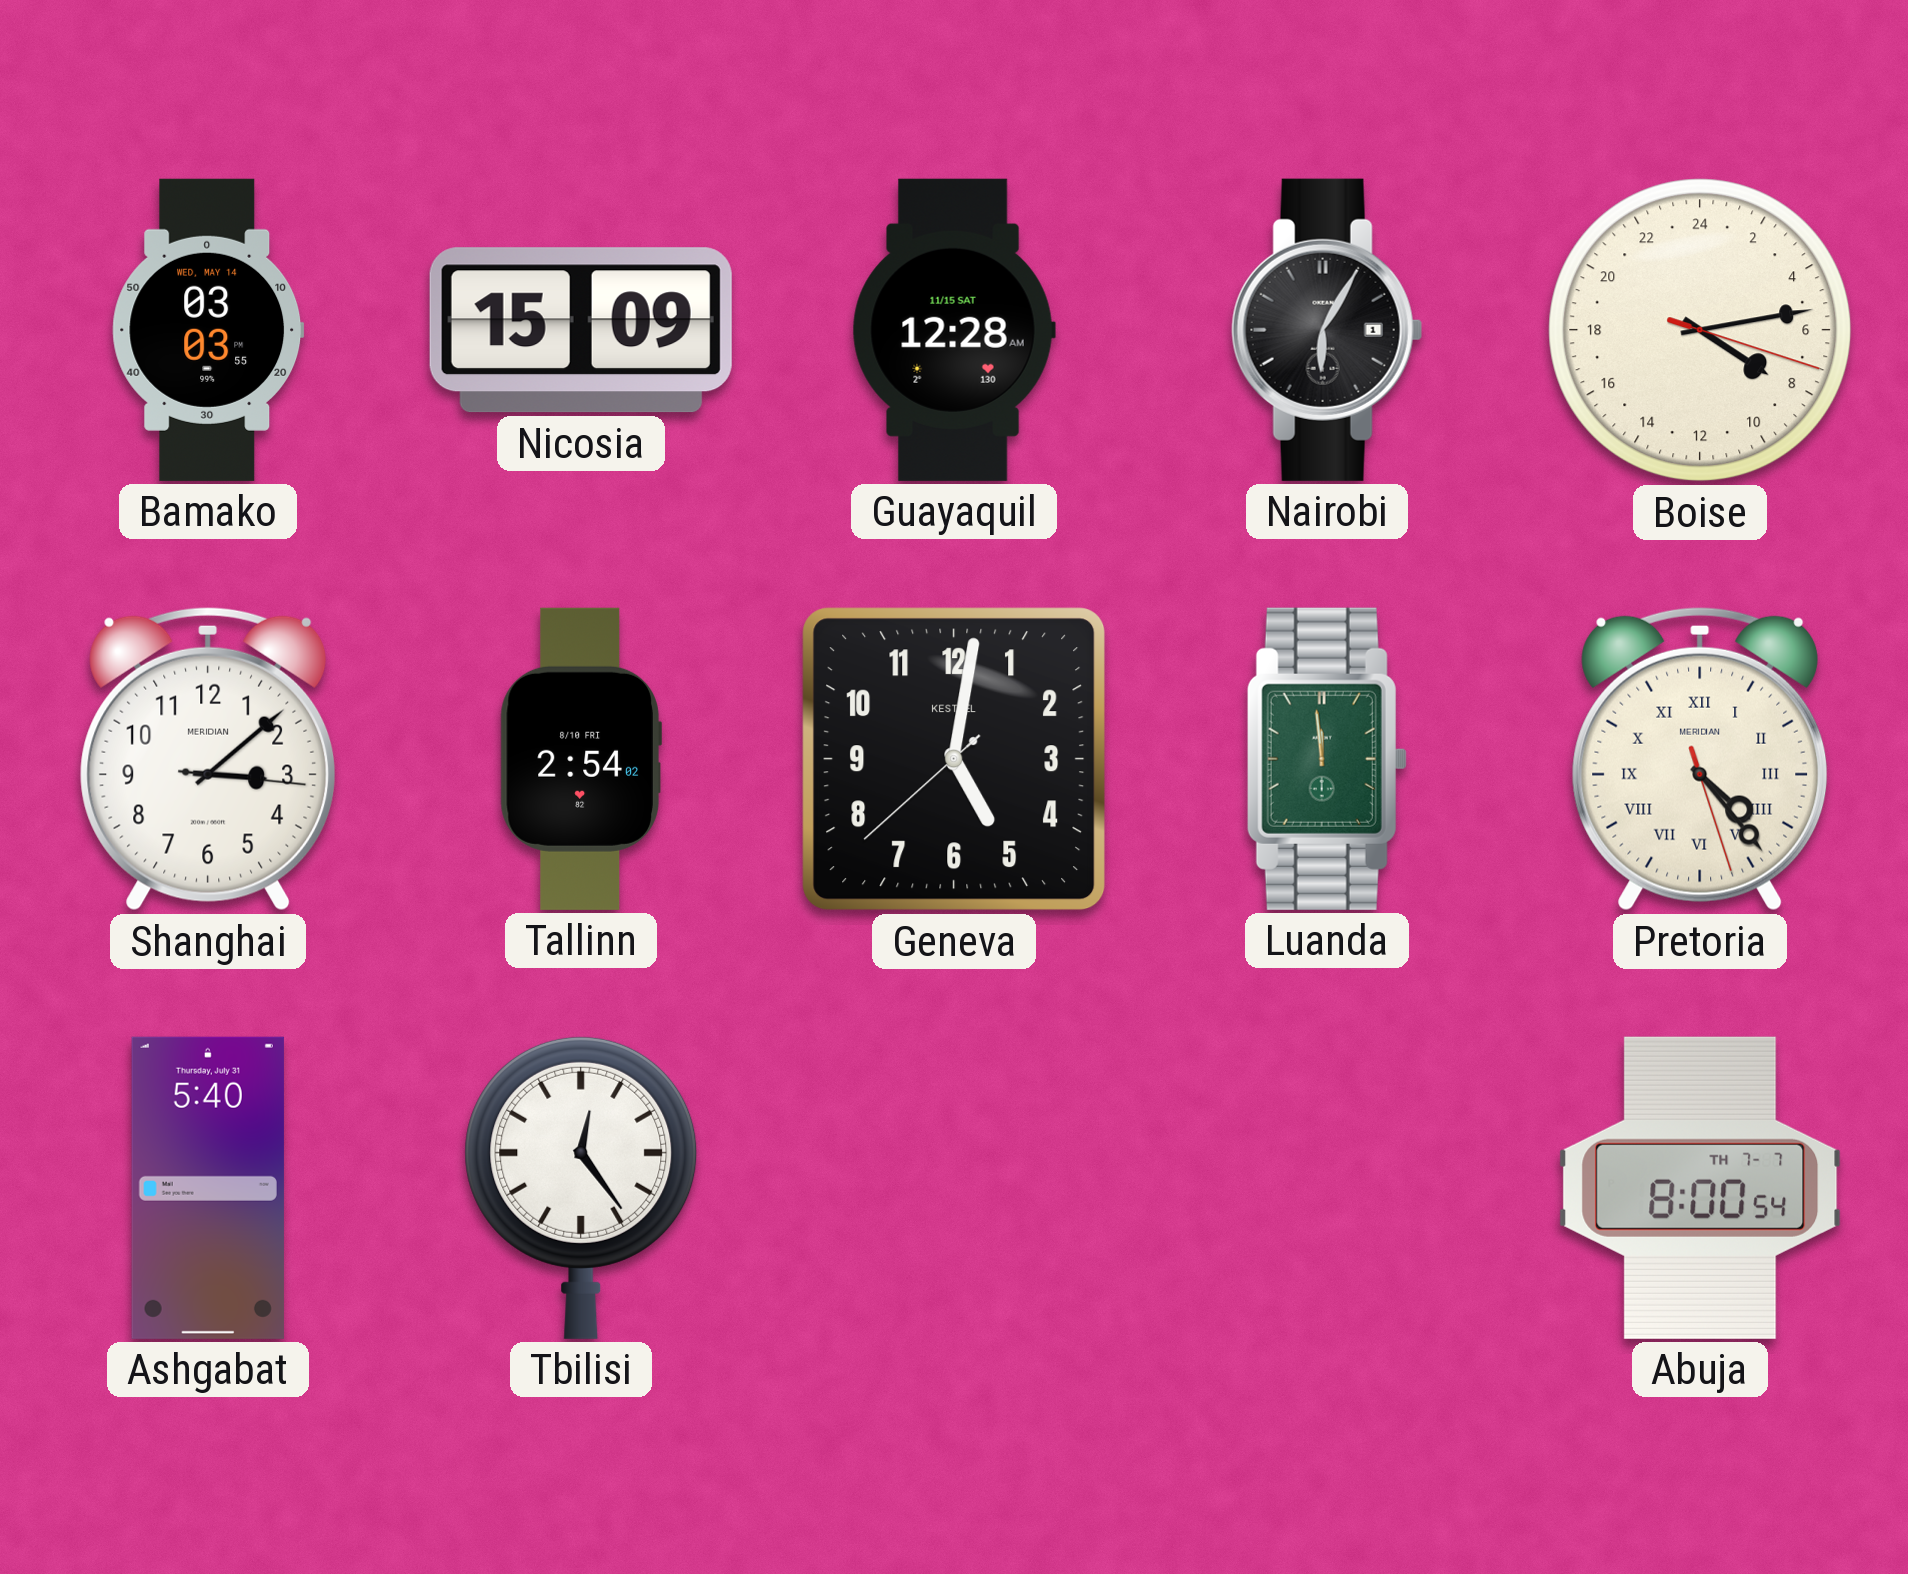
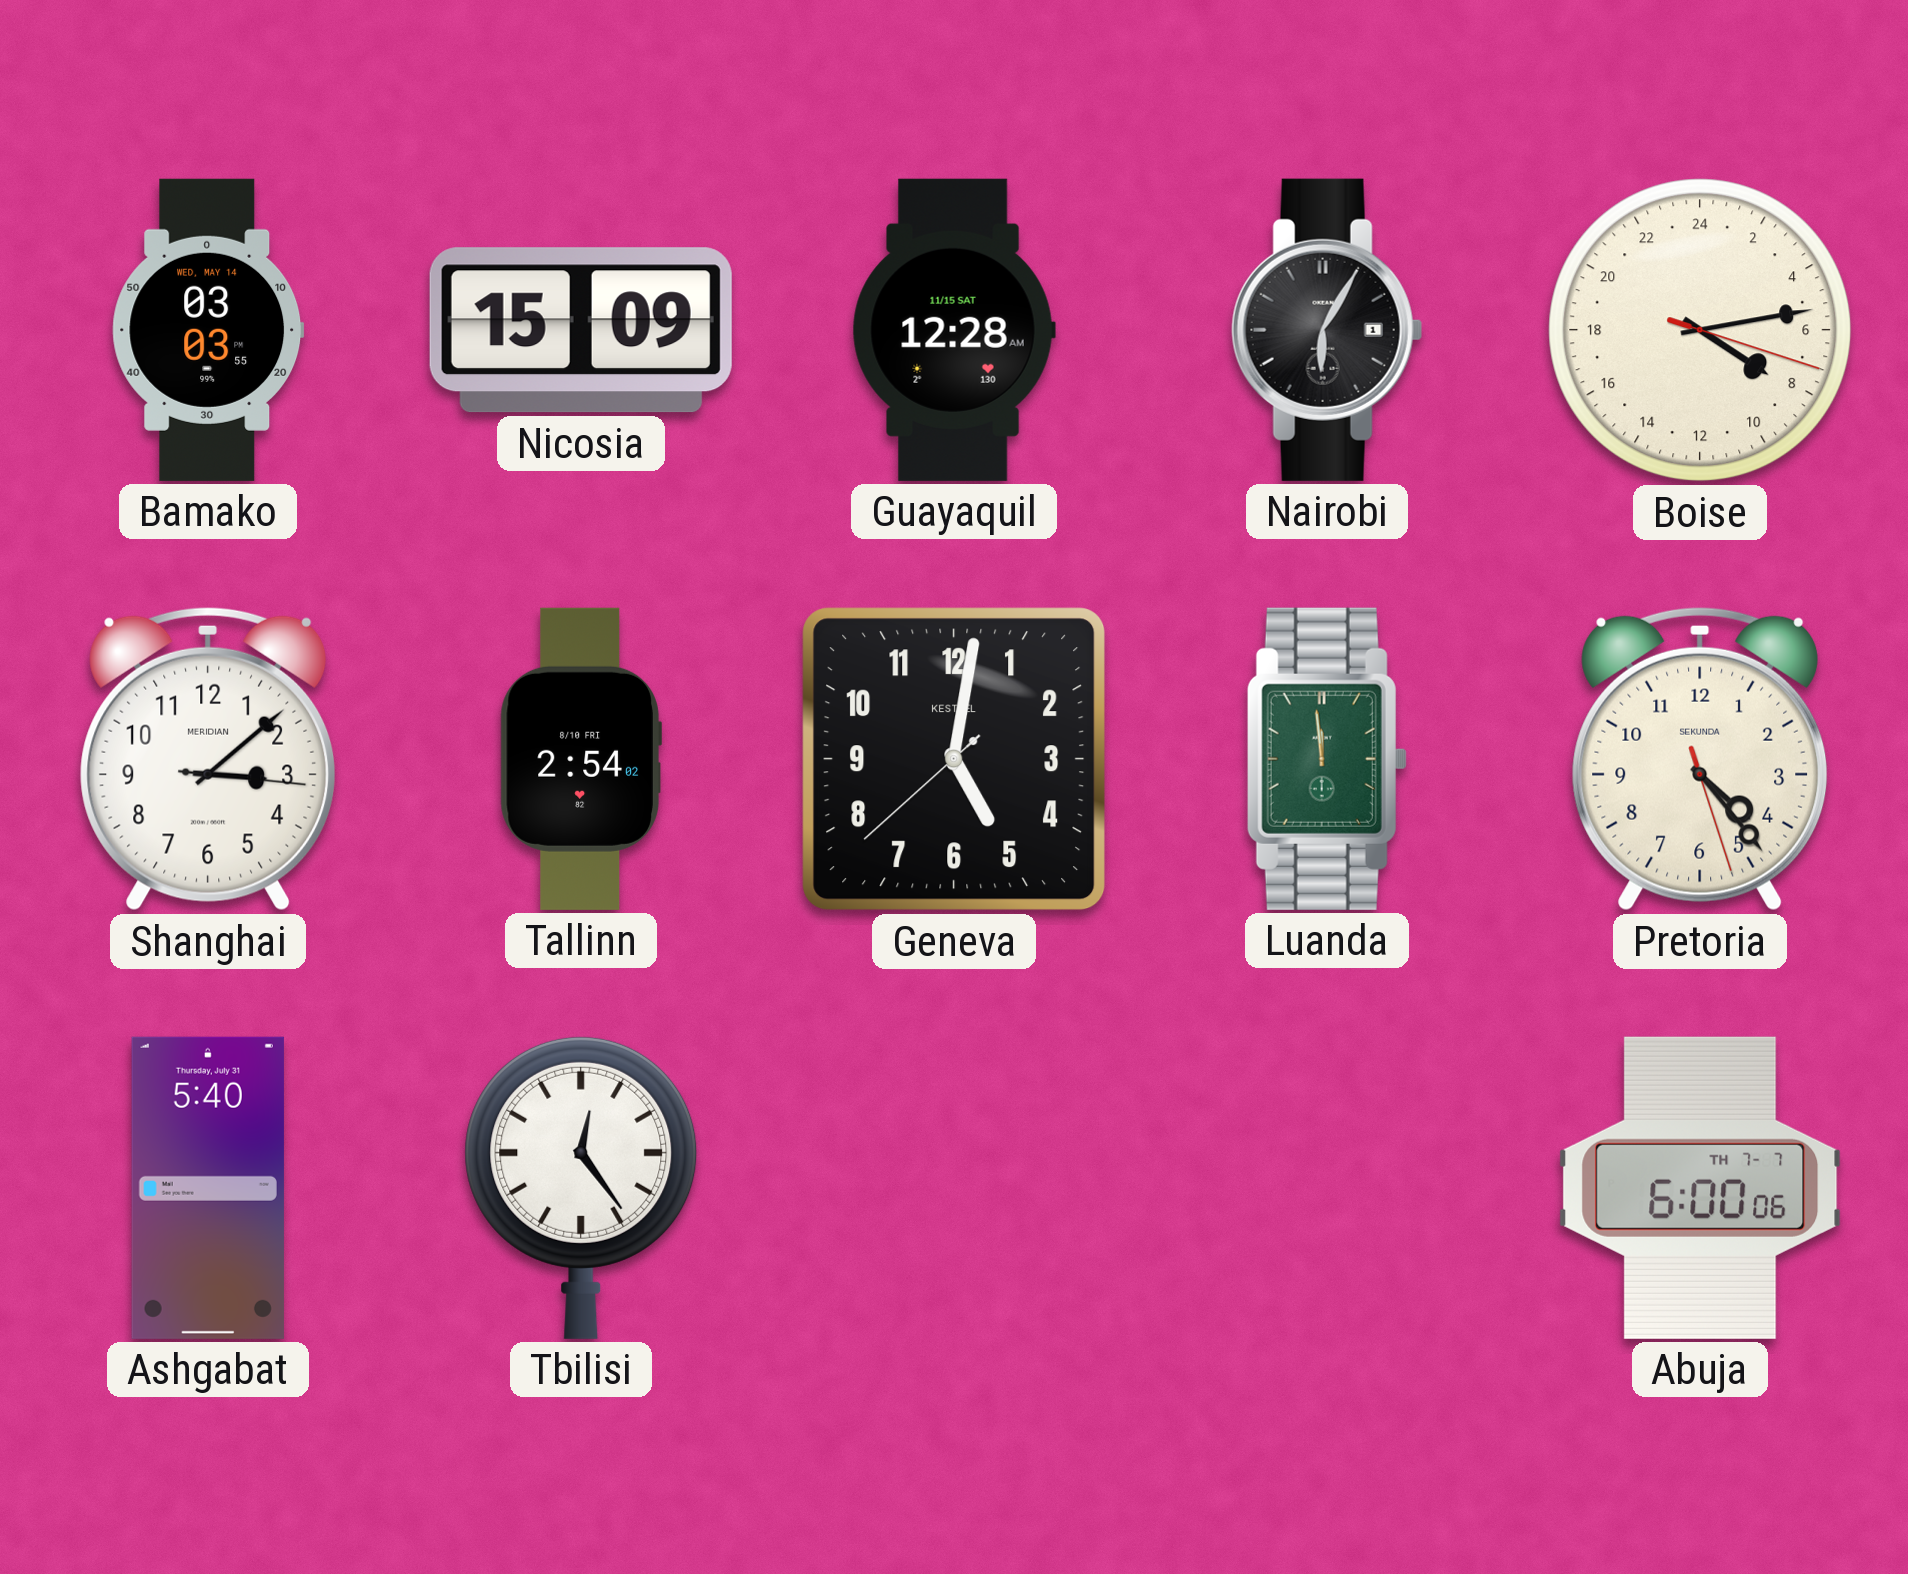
Pretoria numerals: Roman -> Arabic (1700, 759)
Pretoria brand: MERIDIAN -> SEKUNDA (1700, 759)
Abuja: 8:00 -> 6:00 (1700, 1188)
